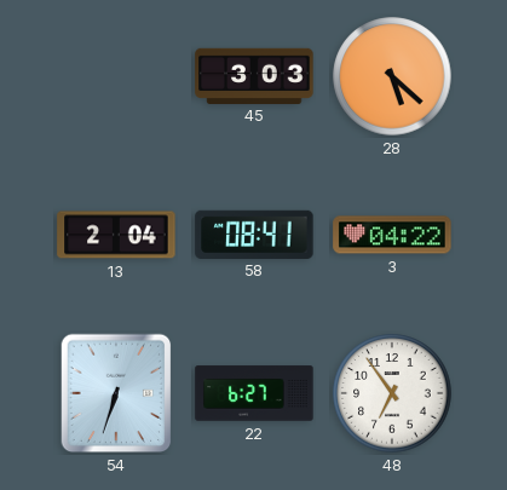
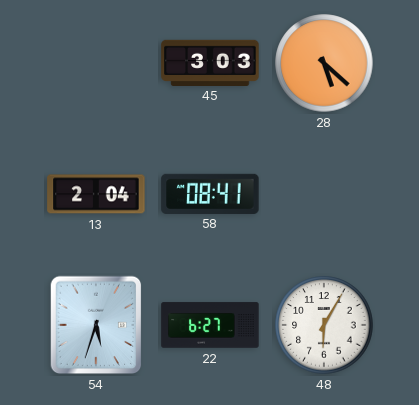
3: 04:22 -> none (392, 235)
54: 6:33 -> 5:33 (96, 325)
48: 6:54 -> 6:05 (324, 325)
